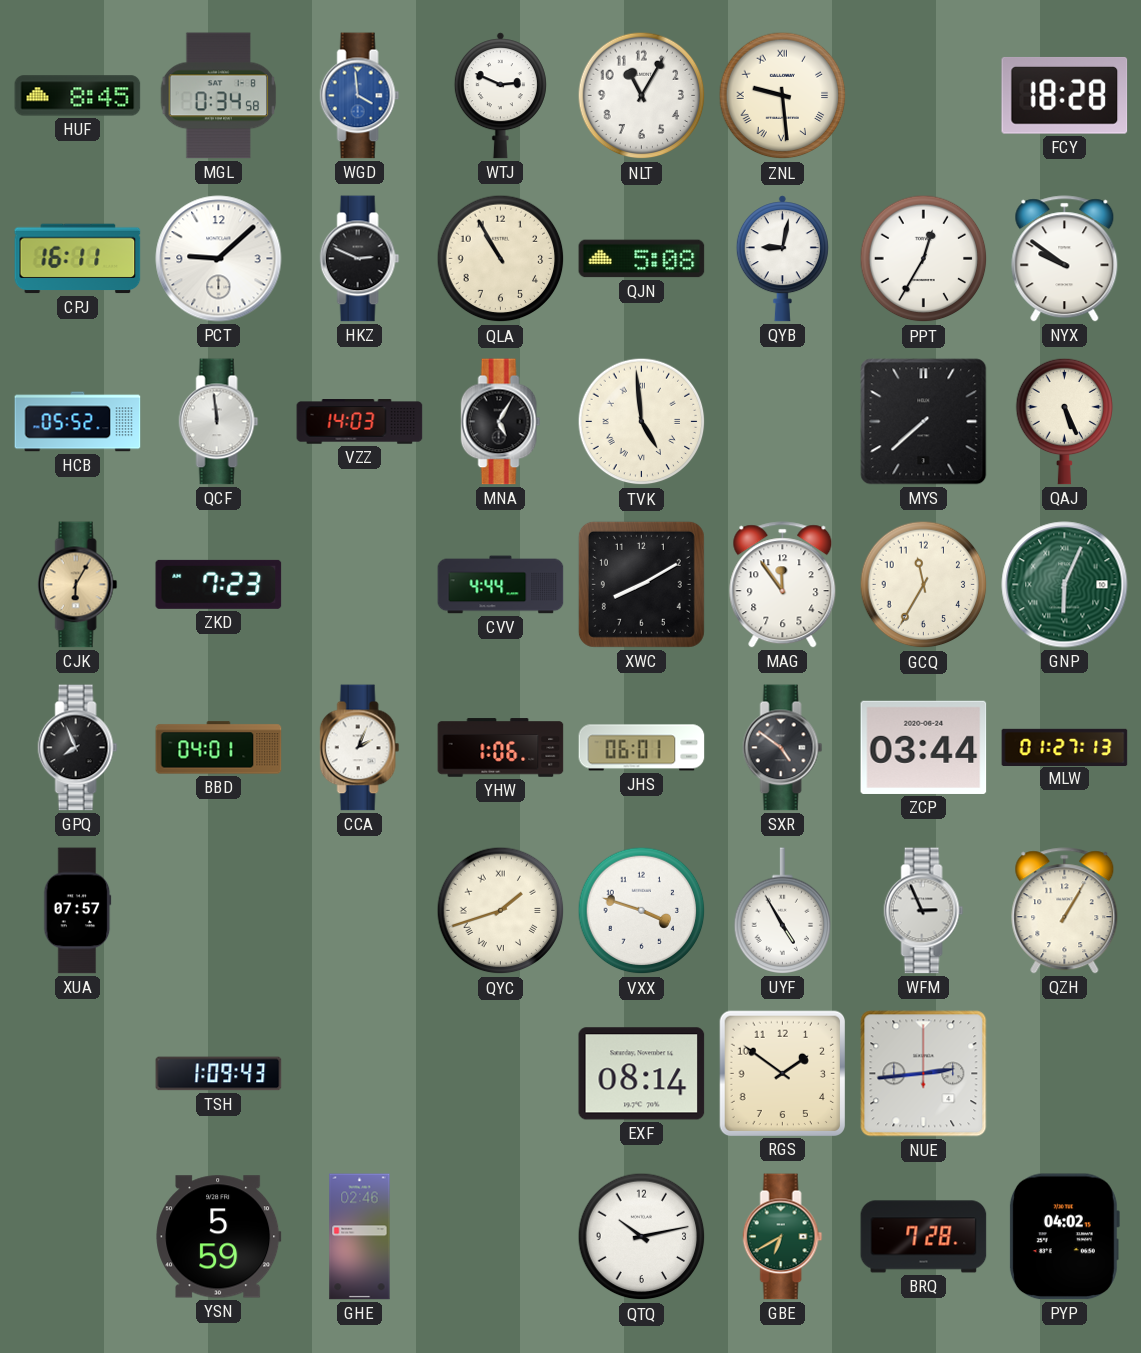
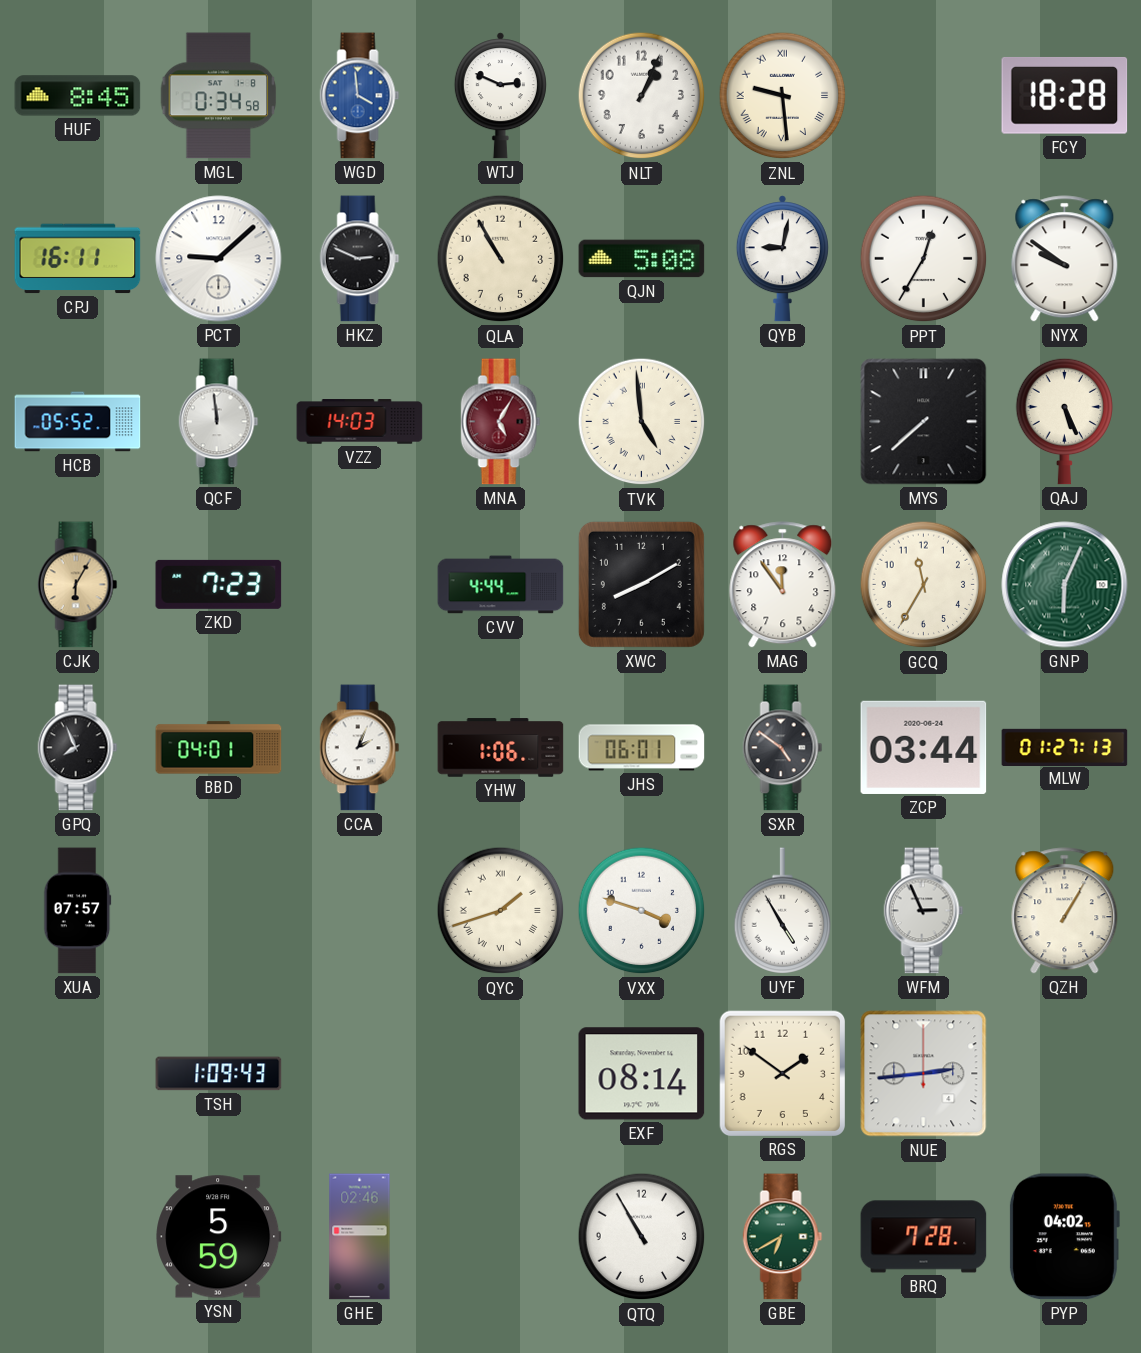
NLT: 11:05 -> 1:04 (642, 96)
MNA dial: black -> burgundy (501, 422)
QTQ: 10:13 -> 10:55 (642, 1237)
